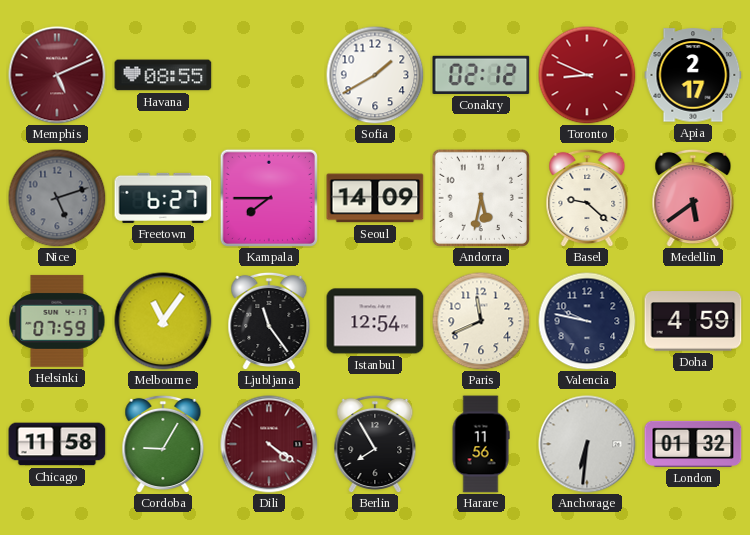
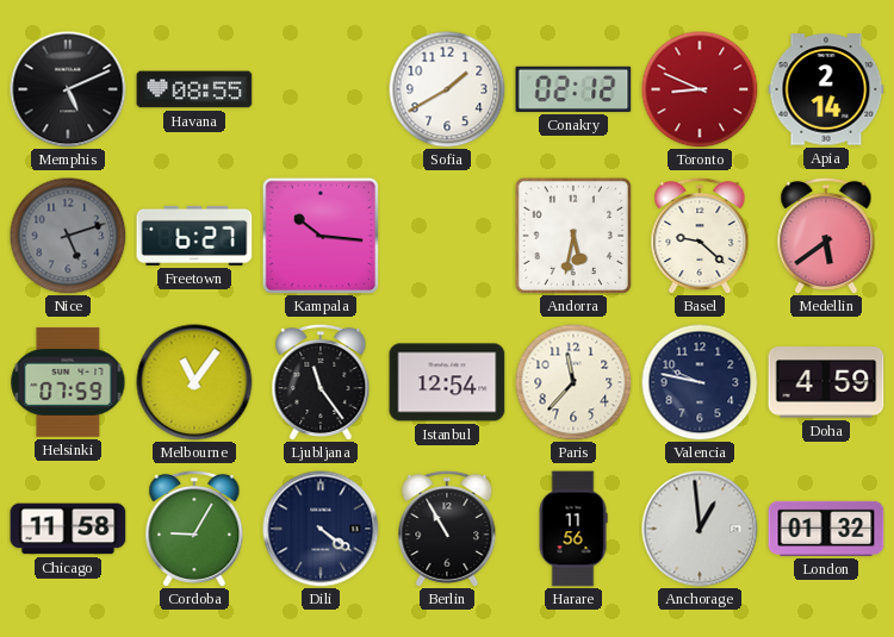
Memphis dial: burgundy -> black (68, 89)
Apia: 2:17 -> 2:14 (826, 89)
Kampala: 7:45 -> 10:16 (321, 236)
Seoul: 14:09 -> none (375, 198)
Paris: 11:41 -> 11:37 (573, 382)
Dili dial: burgundy -> navy (321, 529)
Berlin: 7:55 -> 10:55 (447, 529)
Anchorage: 6:31 -> 12:59 (700, 529)
